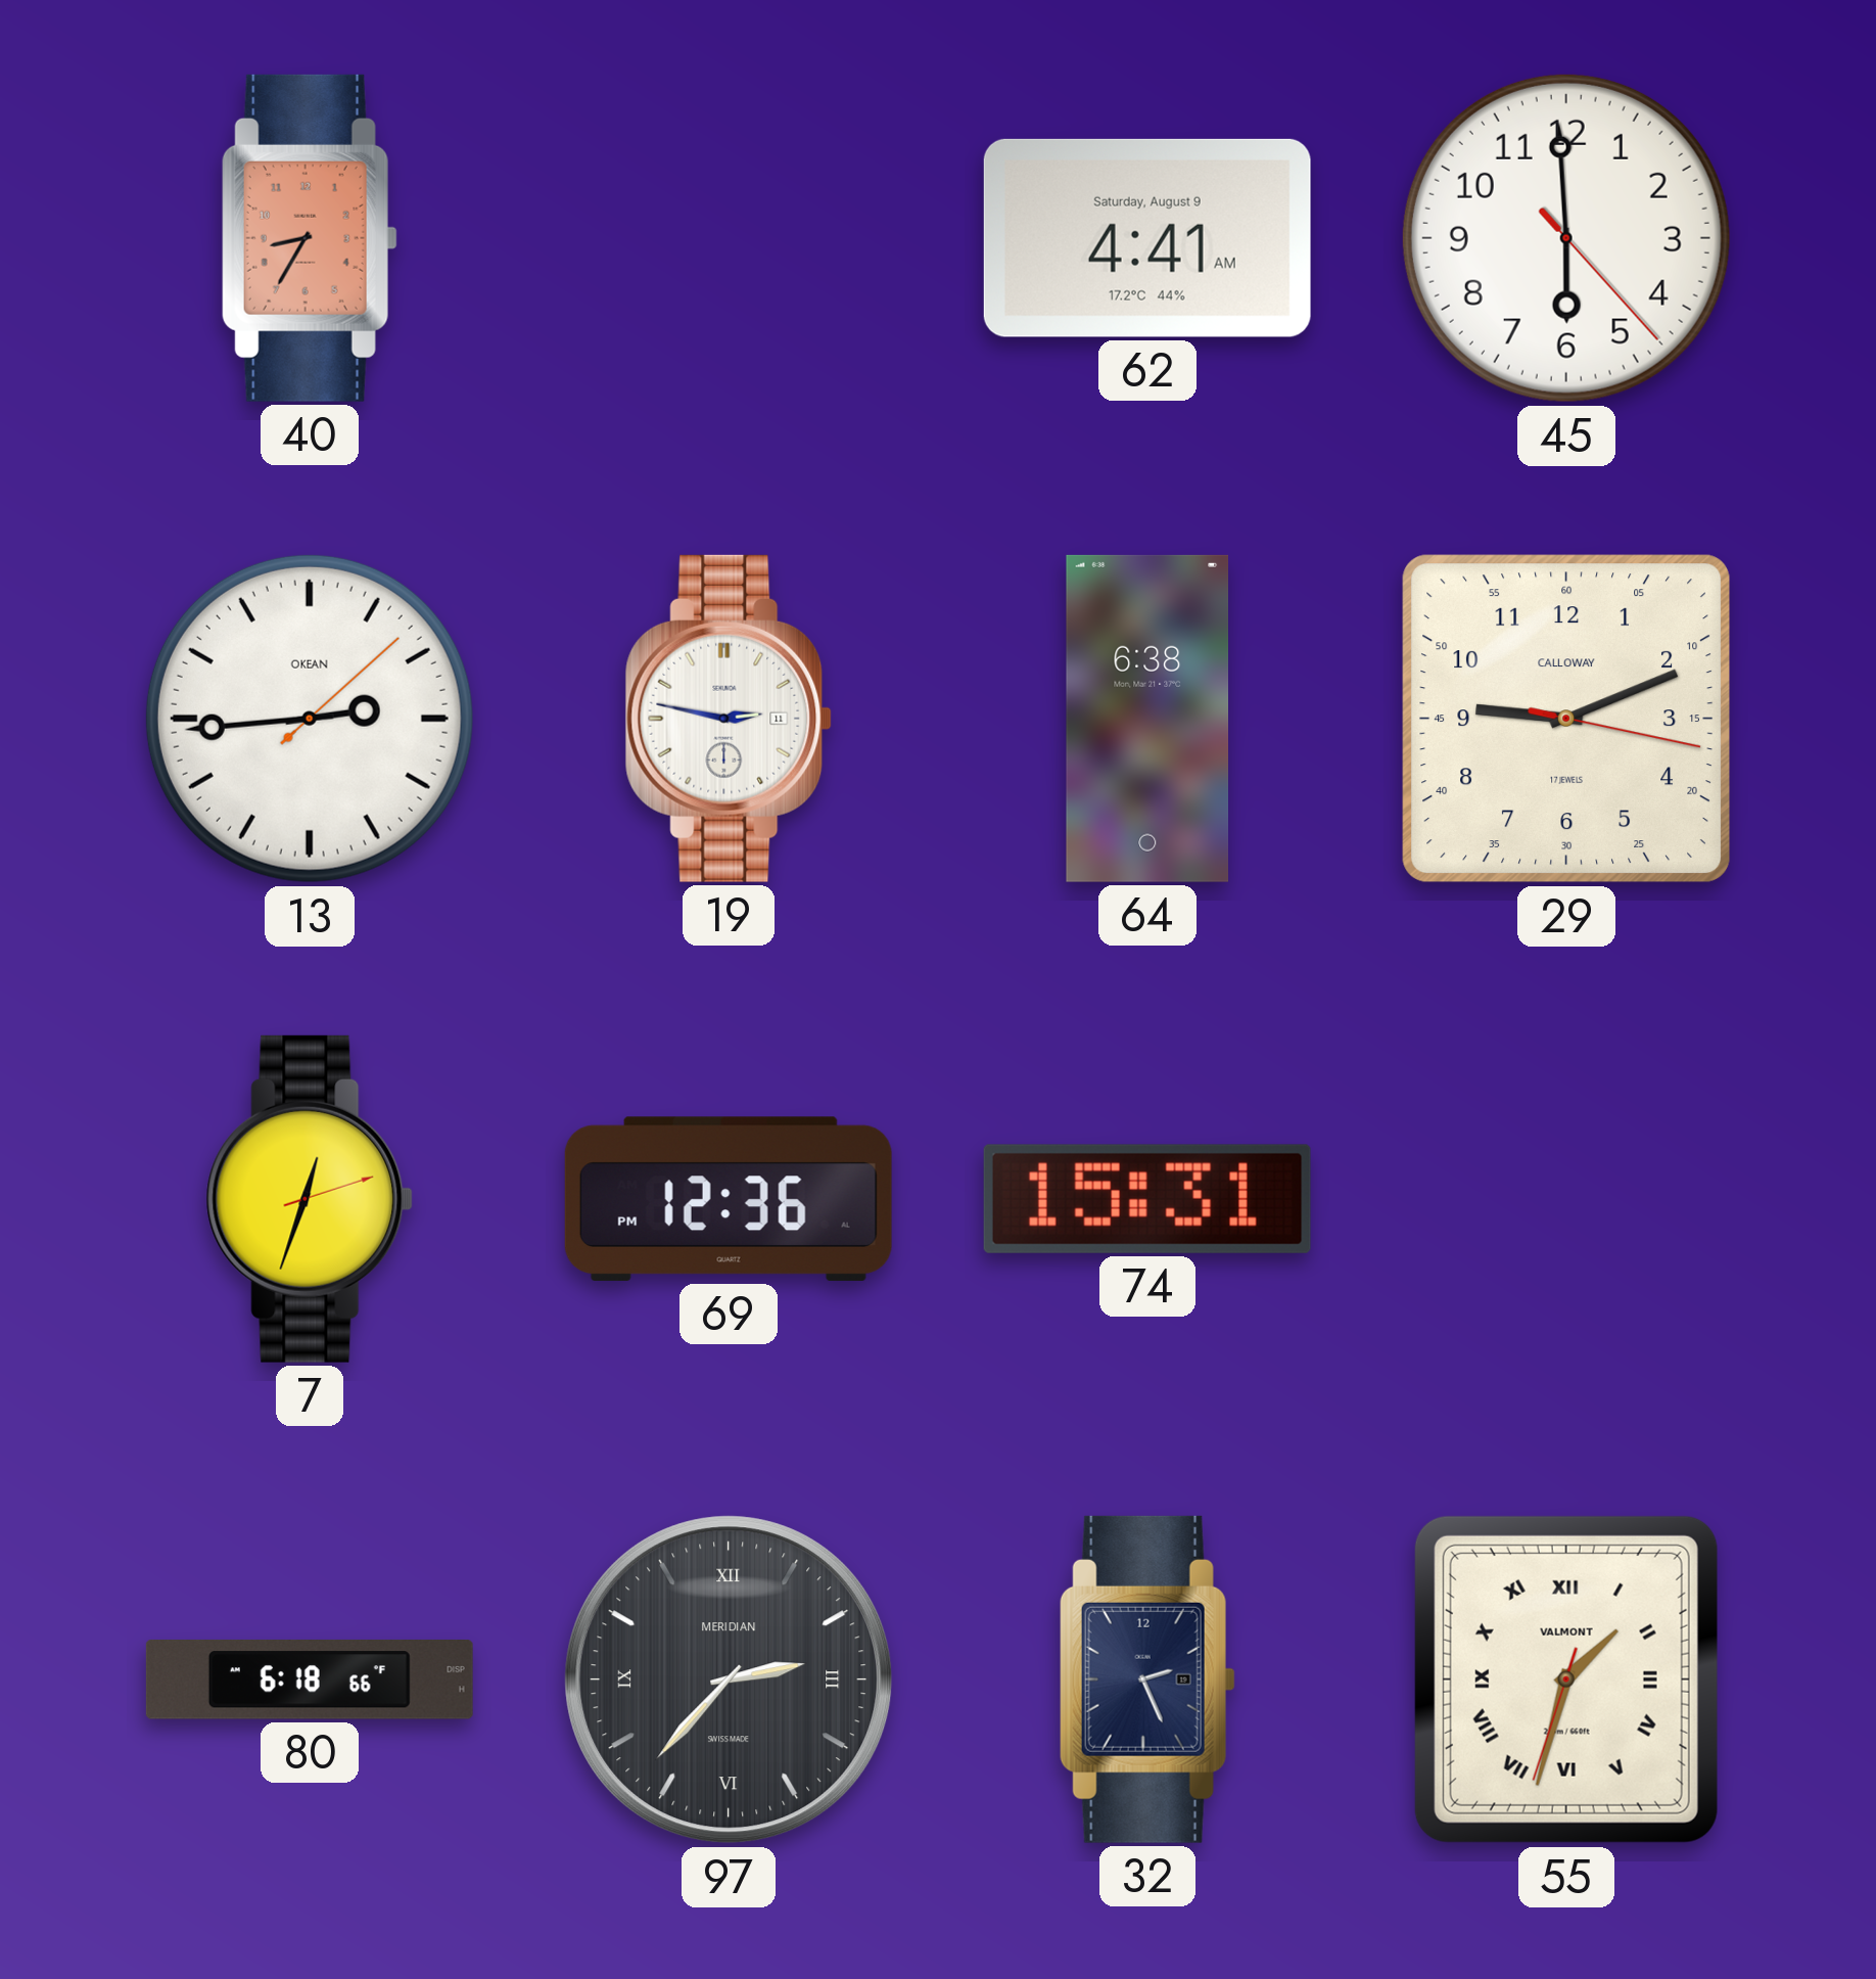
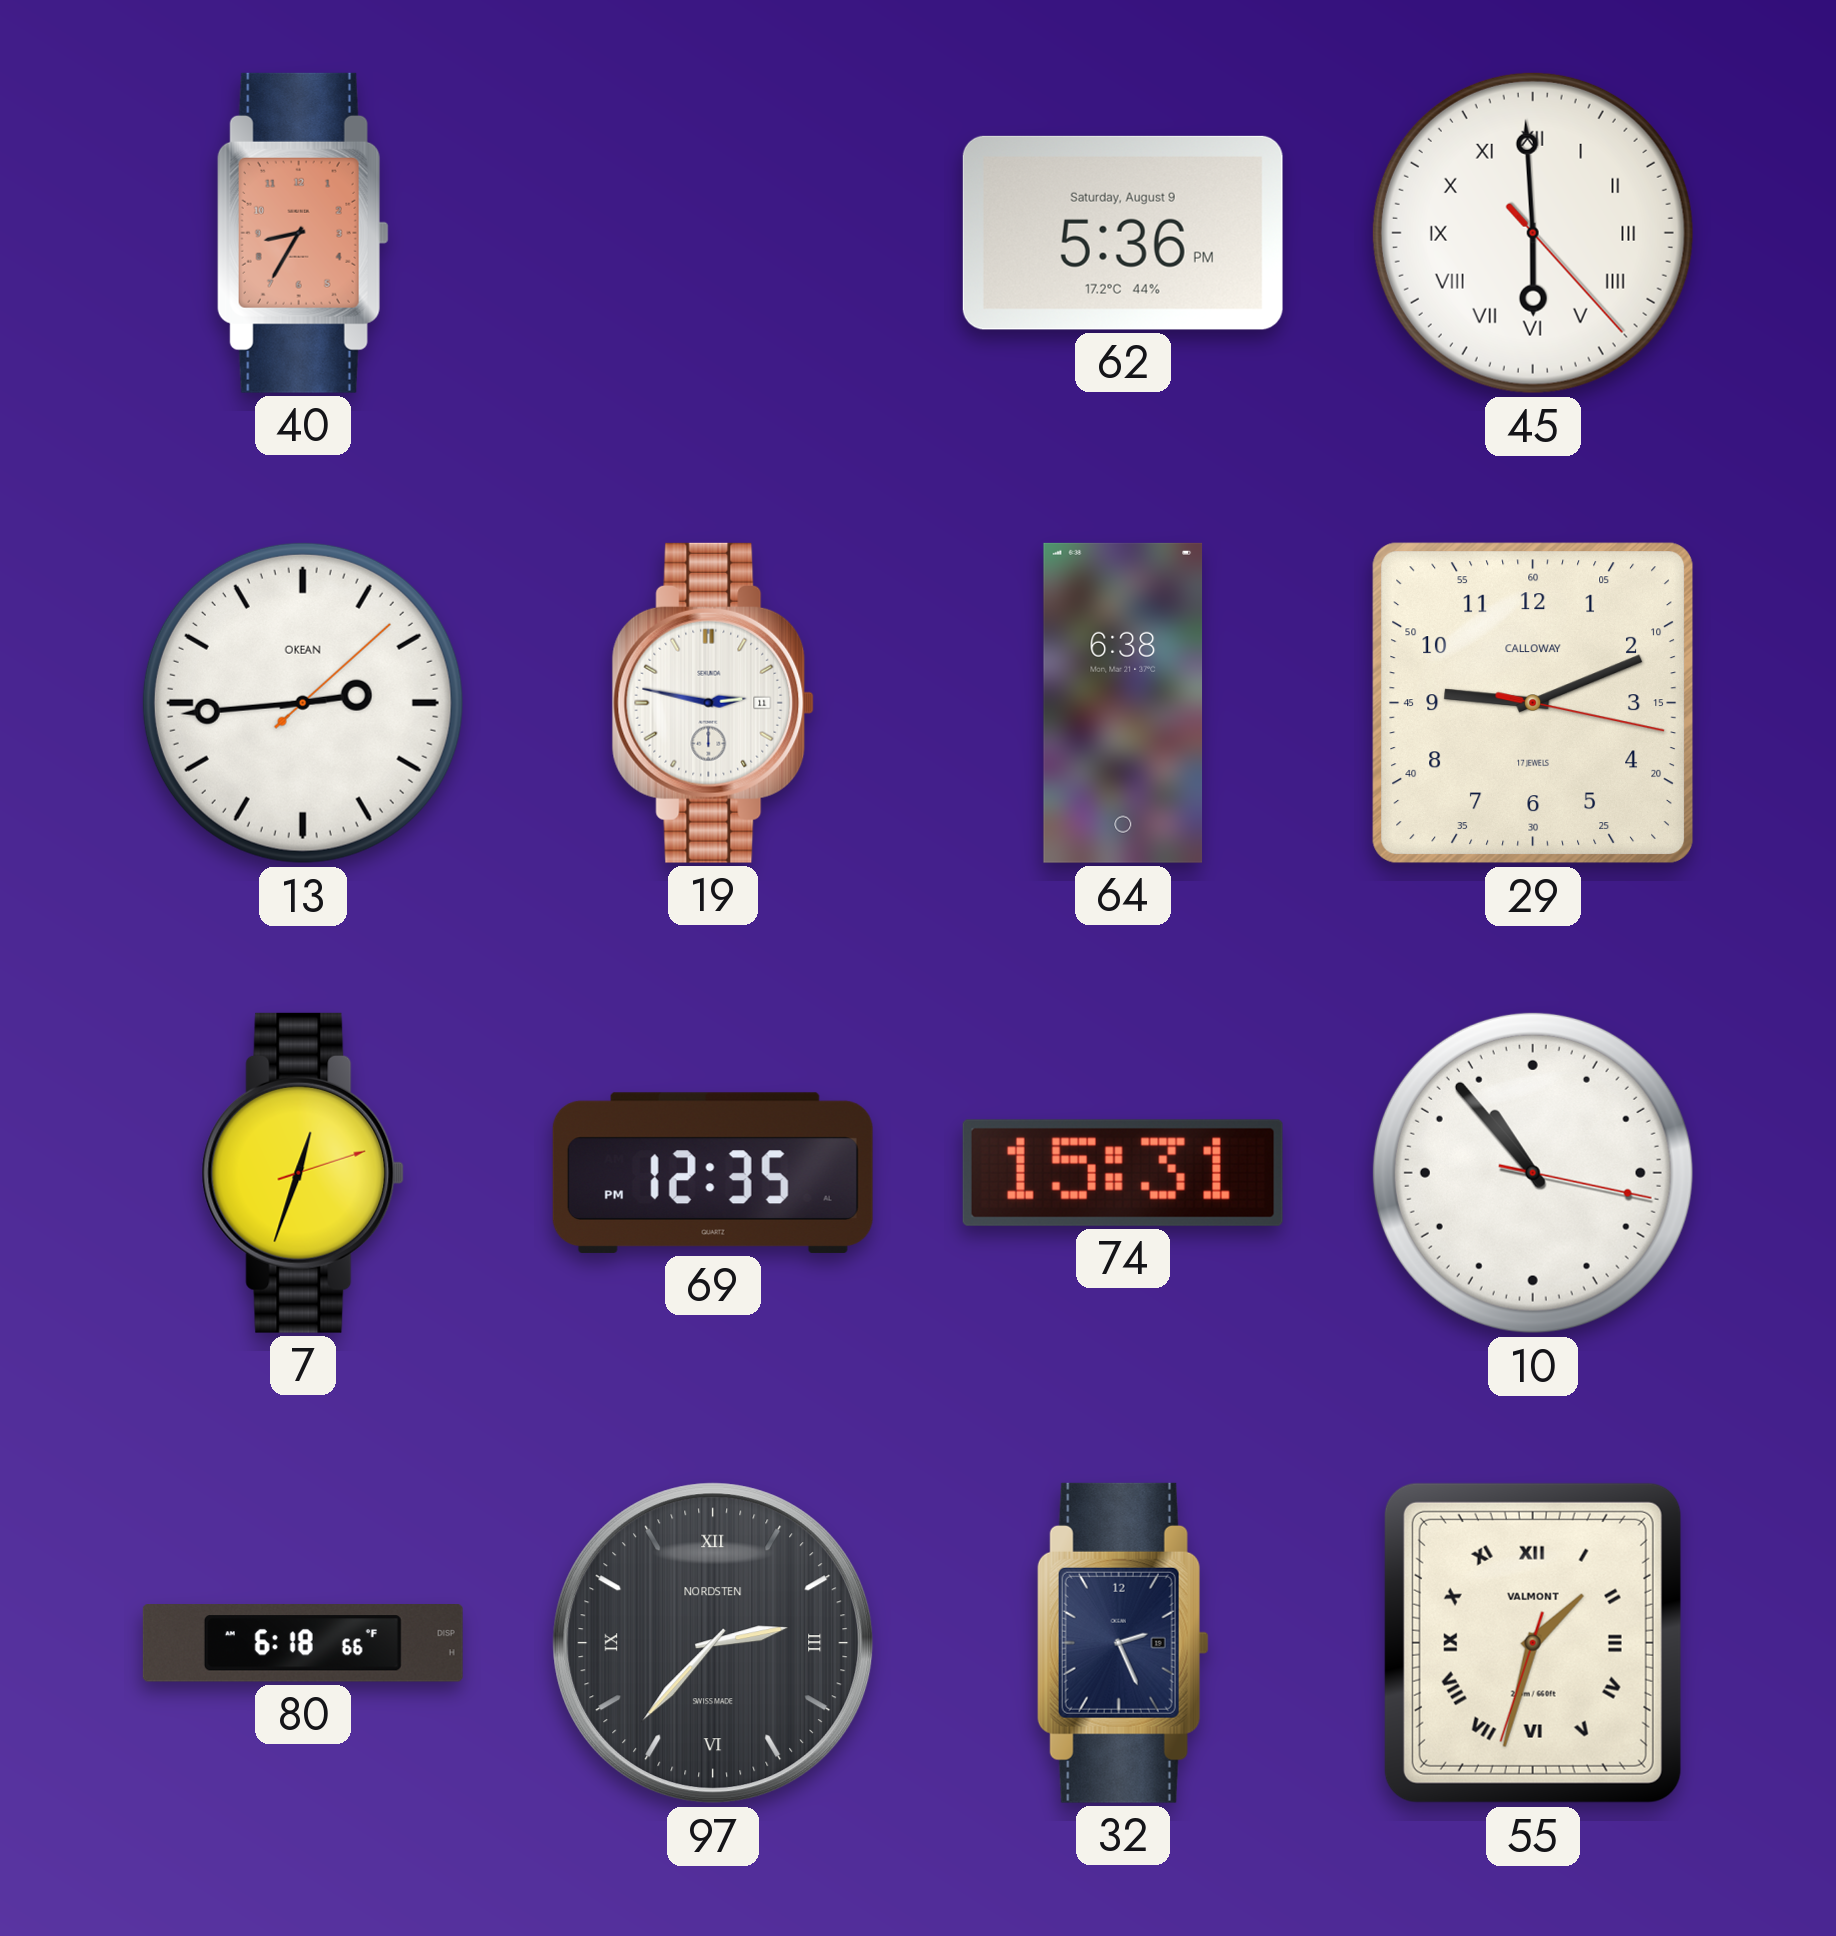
62: 4:41 -> 5:36 (1123, 233)
45 numerals: Arabic -> Roman (1533, 233)
69: 12:36 -> 12:35 (713, 1173)
10: none -> 10:53 (1533, 1173)
97 brand: MERIDIAN -> NORDSTEN (713, 1643)
